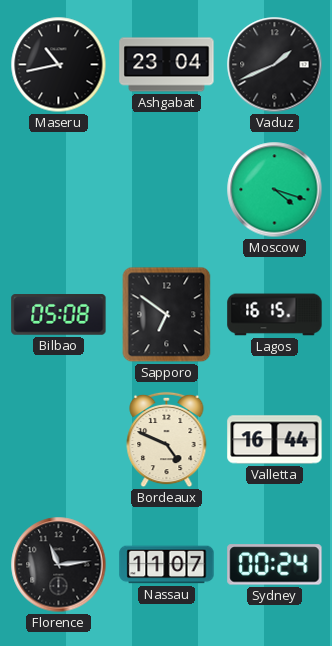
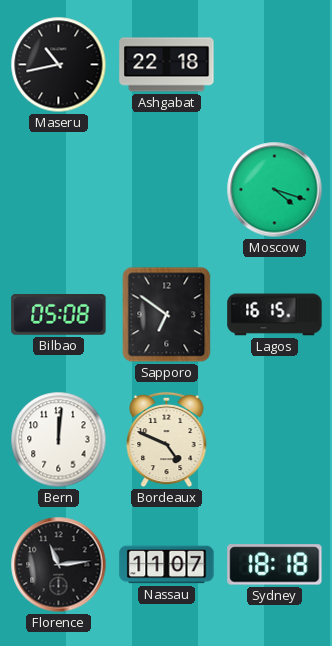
Ashgabat: 23:04 -> 22:18 (167, 65)
Vaduz: 1:41 -> none (275, 65)
Bern: none -> 12:01 (59, 440)
Valletta: 16:44 -> none (275, 440)
Sydney: 00:24 -> 18:18 (275, 565)
